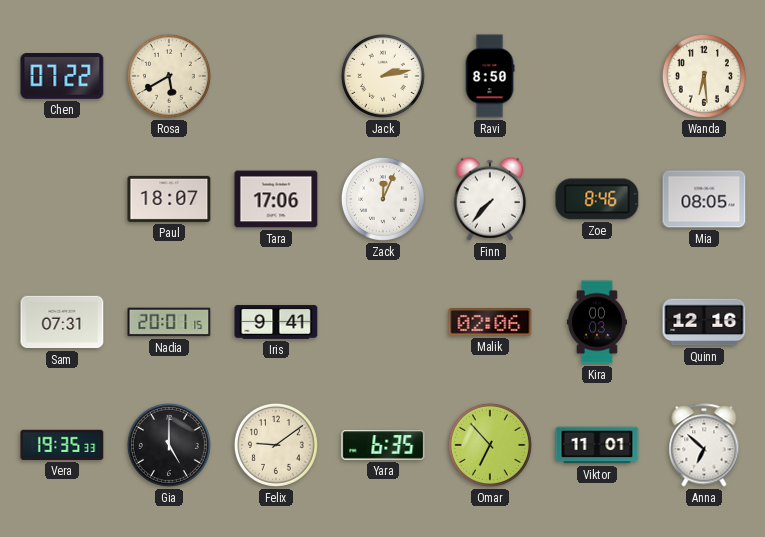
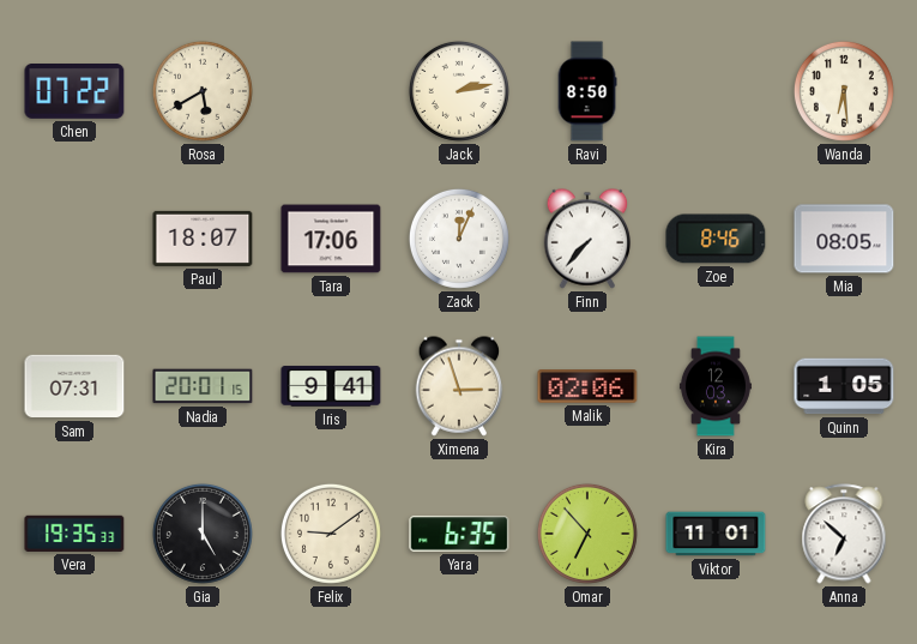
Ximena: none -> 2:57 (459, 386)
Kira: 00:03 -> 12:03 (716, 386)
Quinn: 12:16 -> 1:05 (844, 386)
